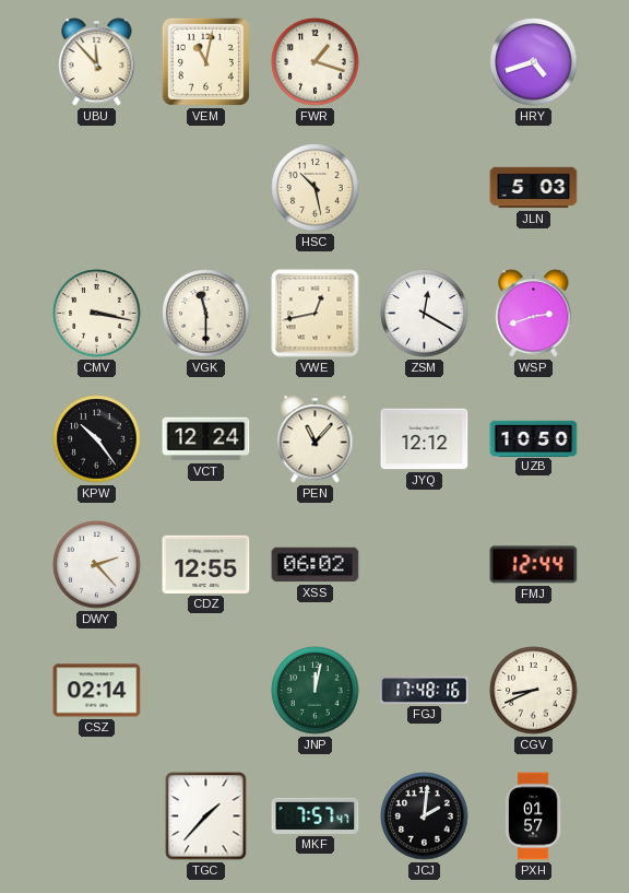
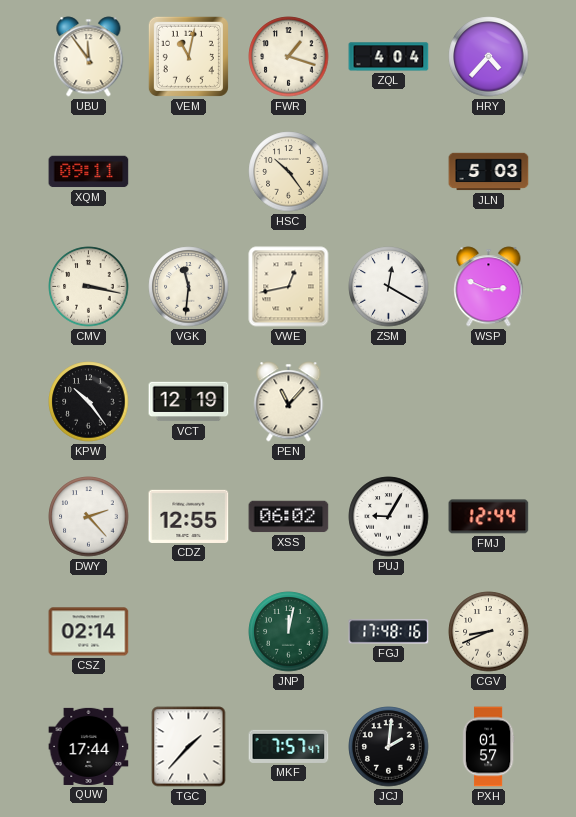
UBU: 11:53 -> 11:54 (89, 57)
ZQL: none -> 4:04 (389, 57)
HRY: 4:42 -> 4:37 (489, 57)
XQM: none -> 09:11 (89, 172)
HSC: 10:28 -> 10:24 (289, 172)
VGK: 11:30 -> 11:31 (189, 287)
WSP: 2:42 -> 2:49 (489, 287)
VCT: 12:24 -> 12:19 (189, 402)
JYQ: 12:12 -> none (425, 439)
UZB: 10:50 -> none (534, 438)
PUJ: none -> 9:05 (389, 517)
QUW: none -> 17:44 (89, 746)
